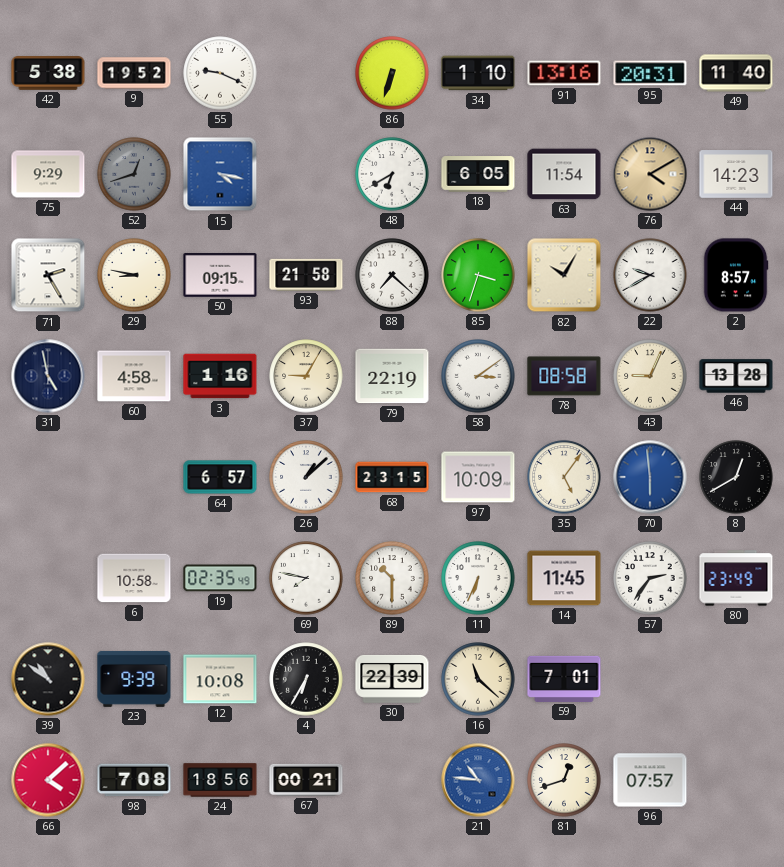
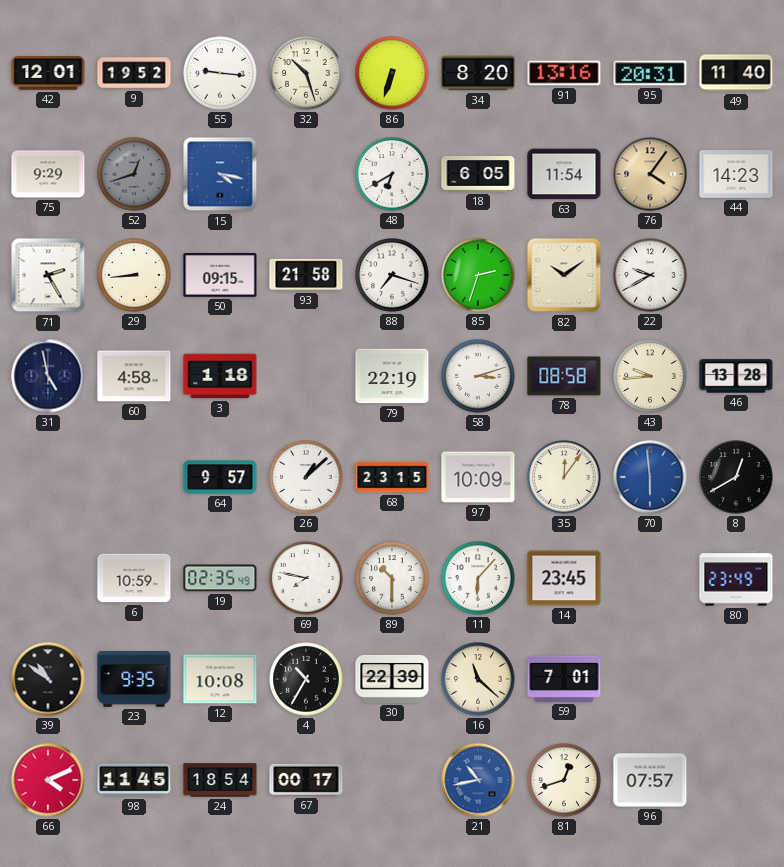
42: 5:38 -> 12:01 (48, 73)
55: 9:19 -> 9:16 (220, 73)
32: none -> 10:27 (306, 73)
34: 1:10 -> 8:20 (478, 73)
76: 4:10 -> 4:06 (650, 174)
29: 8:47 -> 8:44 (134, 275)
88: 7:22 -> 7:18 (392, 275)
85: 3:33 -> 2:33 (478, 275)
82: 10:05 -> 10:09 (564, 275)
2: 8:57 -> none (736, 275)
3: 1:16 -> 1:18 (220, 376)
37: 9:05 -> none (306, 376)
58: 3:09 -> 3:12 (478, 376)
43: 9:04 -> 9:44 (650, 376)
64: 6:57 -> 9:57 (220, 477)
35: 5:06 -> 12:06 (564, 477)
6: 10:58 -> 10:59 (134, 578)
11: 6:34 -> 6:07 (478, 578)
14: 11:45 -> 23:45 (564, 578)
57: 2:36 -> none (650, 578)
23: 9:39 -> 9:35 (134, 679)
4: 6:35 -> 10:35 (306, 679)
66: 4:08 -> 4:11 (48, 780)
98: 7:08 -> 11:45 (134, 780)
24: 18:56 -> 18:54 (220, 780)
67: 00:21 -> 00:17 (306, 780)
21: 10:46 -> 10:43 (478, 780)
